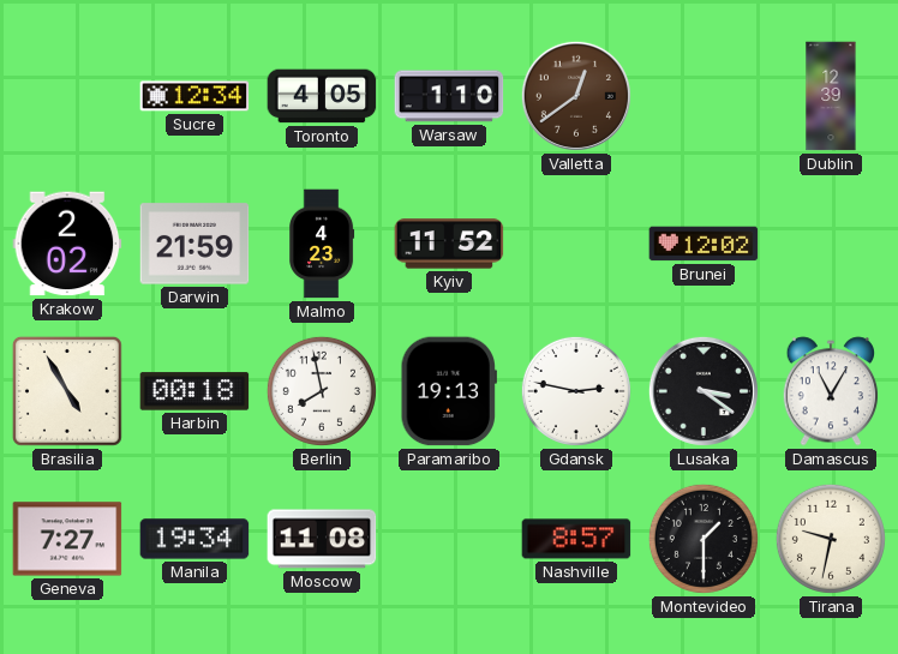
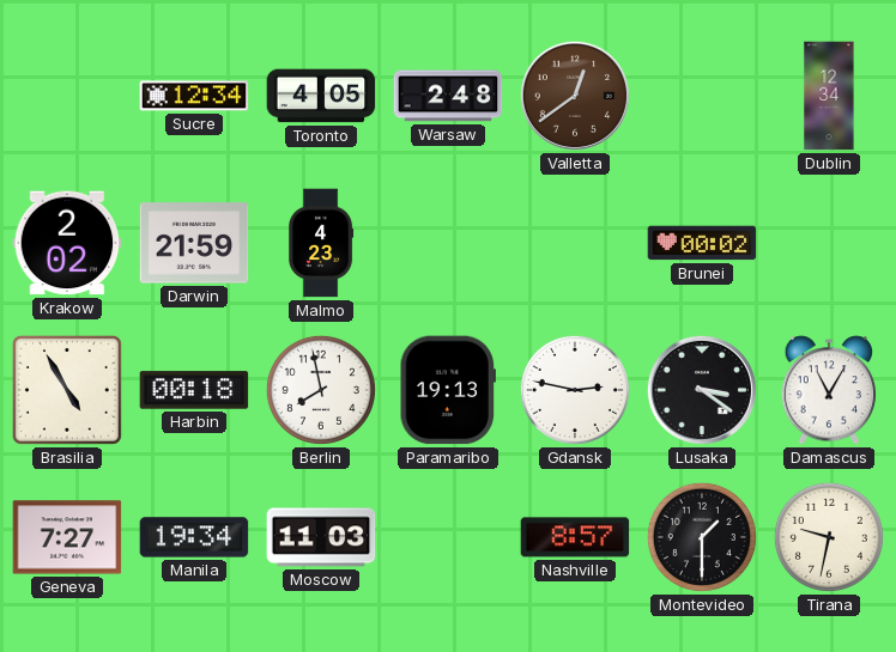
Warsaw: 1:10 -> 2:48 (448, 96)
Dublin: 12:39 -> 12:34 (829, 96)
Kyiv: 11:52 -> none (449, 244)
Brunei: 12:02 -> 00:02 (702, 243)
Moscow: 11:08 -> 11:03 (321, 537)
